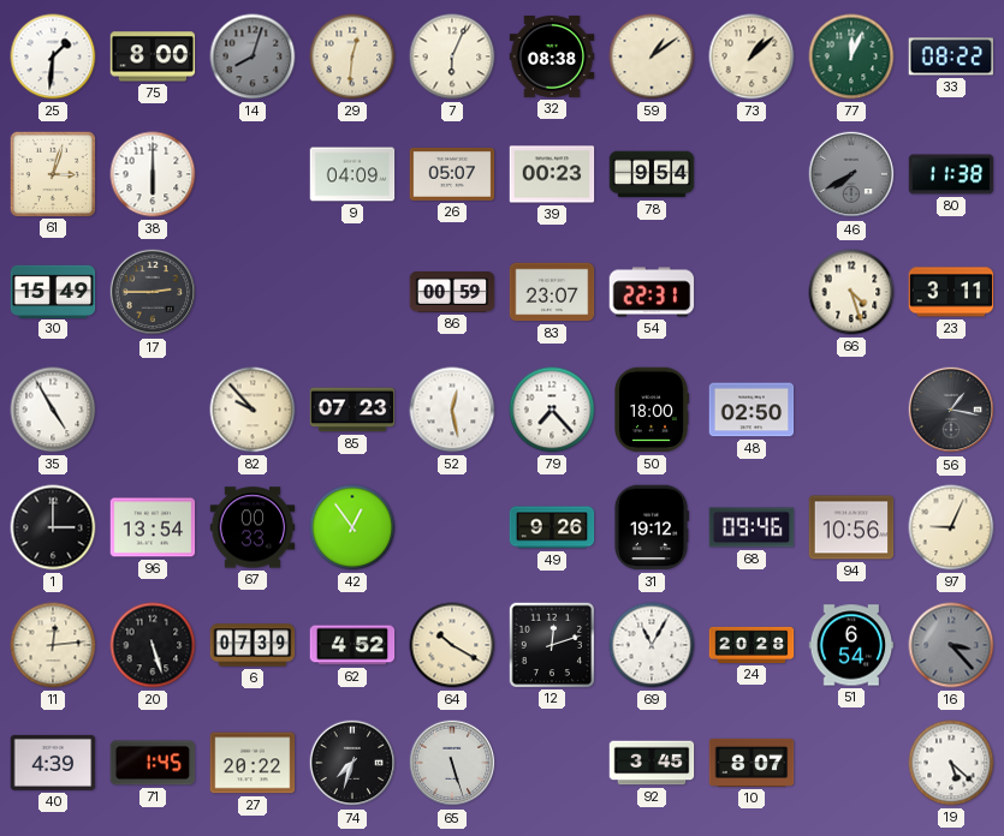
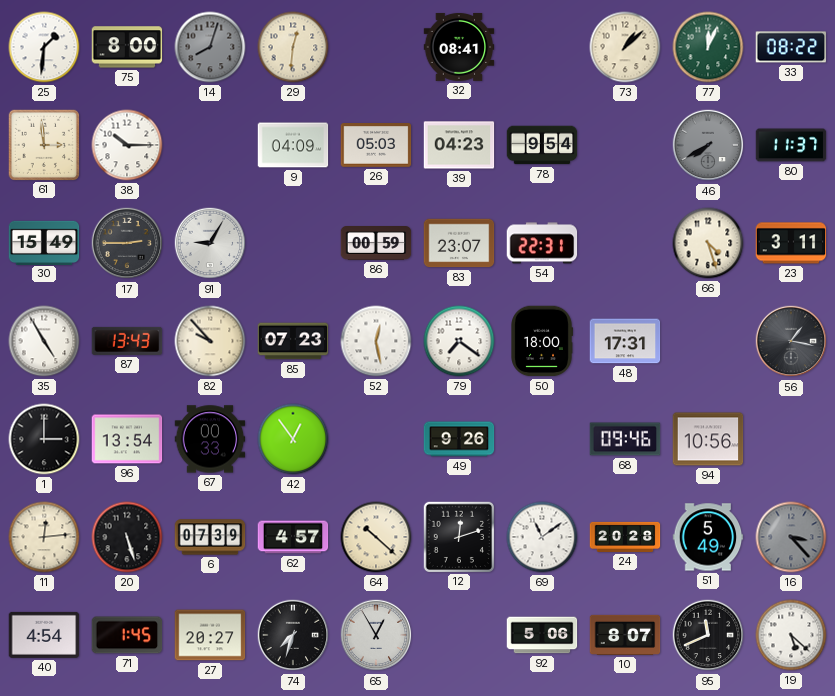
7: 6:04 -> none (452, 56)
32: 08:38 -> 08:41 (459, 47)
59: 1:09 -> none (652, 56)
61: 3:03 -> 2:59 (43, 144)
38: 6:00 -> 10:15 (127, 145)
26: 05:07 -> 05:03 (376, 146)
39: 00:23 -> 04:23 (459, 145)
80: 11:38 -> 11:37 (791, 145)
91: none -> 9:05 (210, 243)
87: none -> 13:43 (127, 341)
79: 7:23 -> 7:21 (459, 341)
48: 02:50 -> 17:31 (625, 341)
31: 19:12 -> none (650, 527)
97: 9:04 -> none (951, 527)
62: 4:52 -> 4:57 (293, 537)
64: 10:20 -> 10:22 (376, 537)
69: 11:05 -> 11:09 (542, 537)
51: 6:54 -> 5:49 (708, 537)
40: 4:39 -> 4:54 (44, 635)
27: 20:22 -> 20:27 (210, 635)
65: 5:27 -> 12:55 (376, 635)
92: 3:45 -> 5:06 (542, 635)
95: none -> 11:41 (708, 635)
